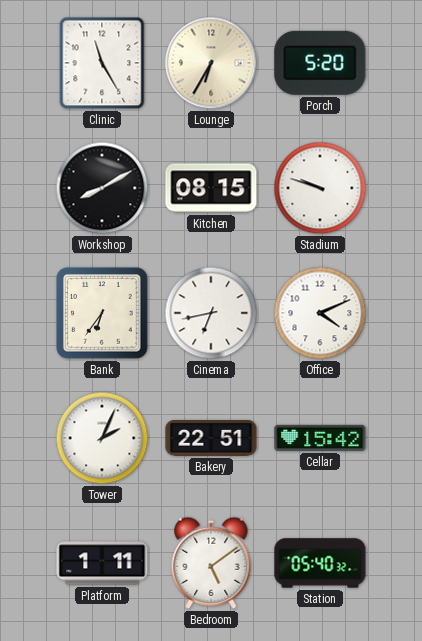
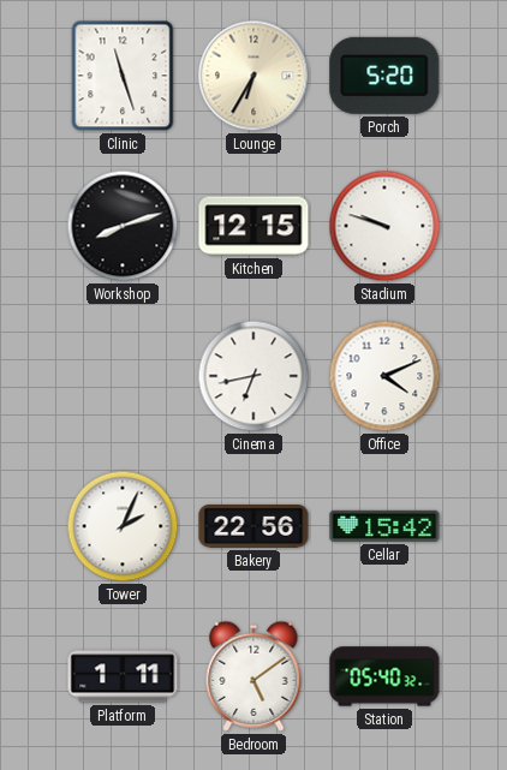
Clinic: 11:25 -> 11:27 (123, 76)
Workshop: 8:10 -> 8:12 (123, 226)
Kitchen: 08:15 -> 12:15 (253, 226)
Bank: 6:36 -> none (102, 313)
Bakery: 22:51 -> 22:56 (253, 527)
